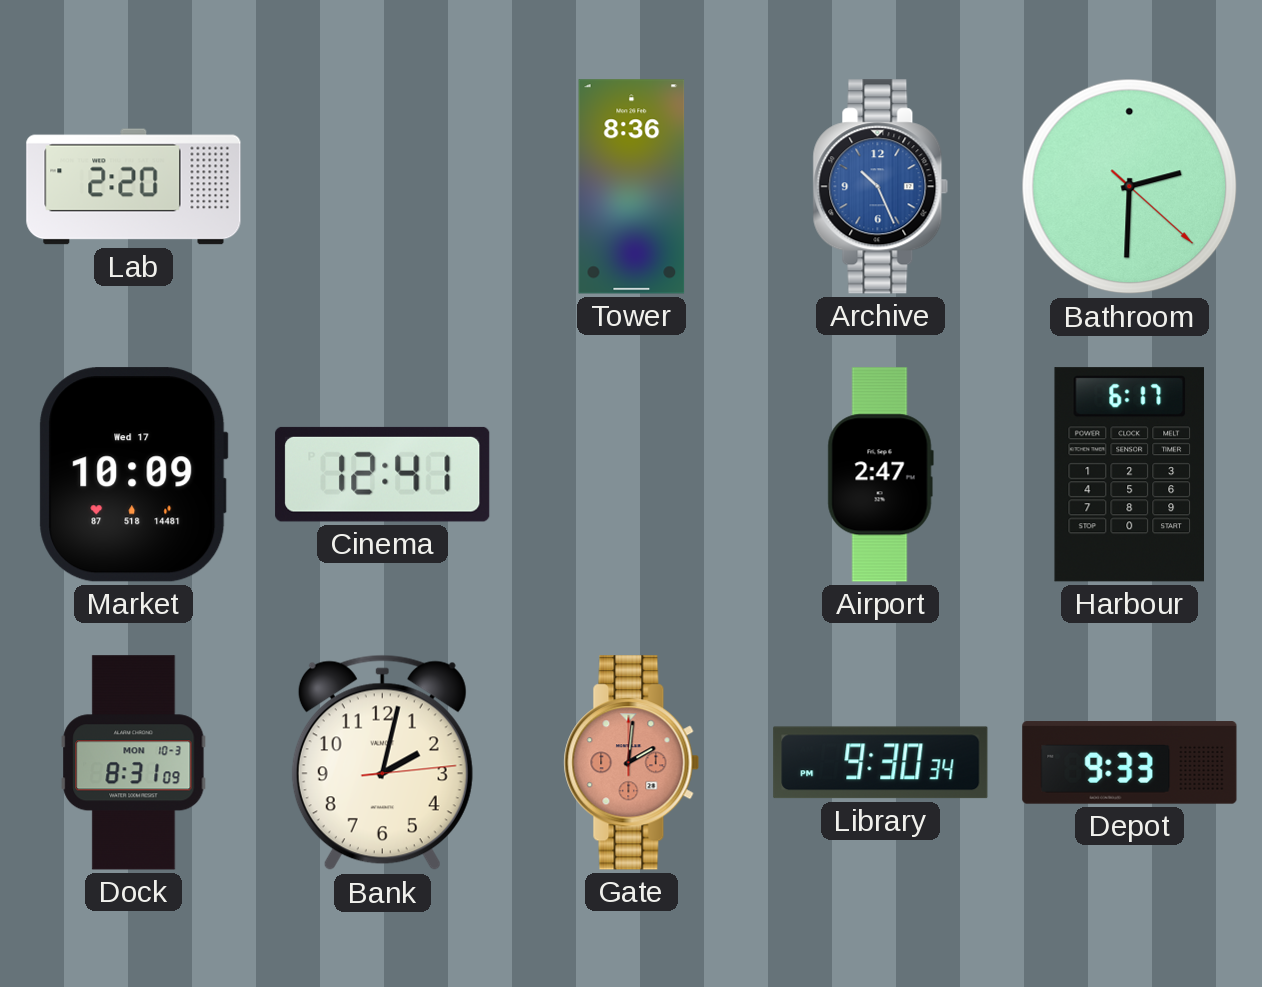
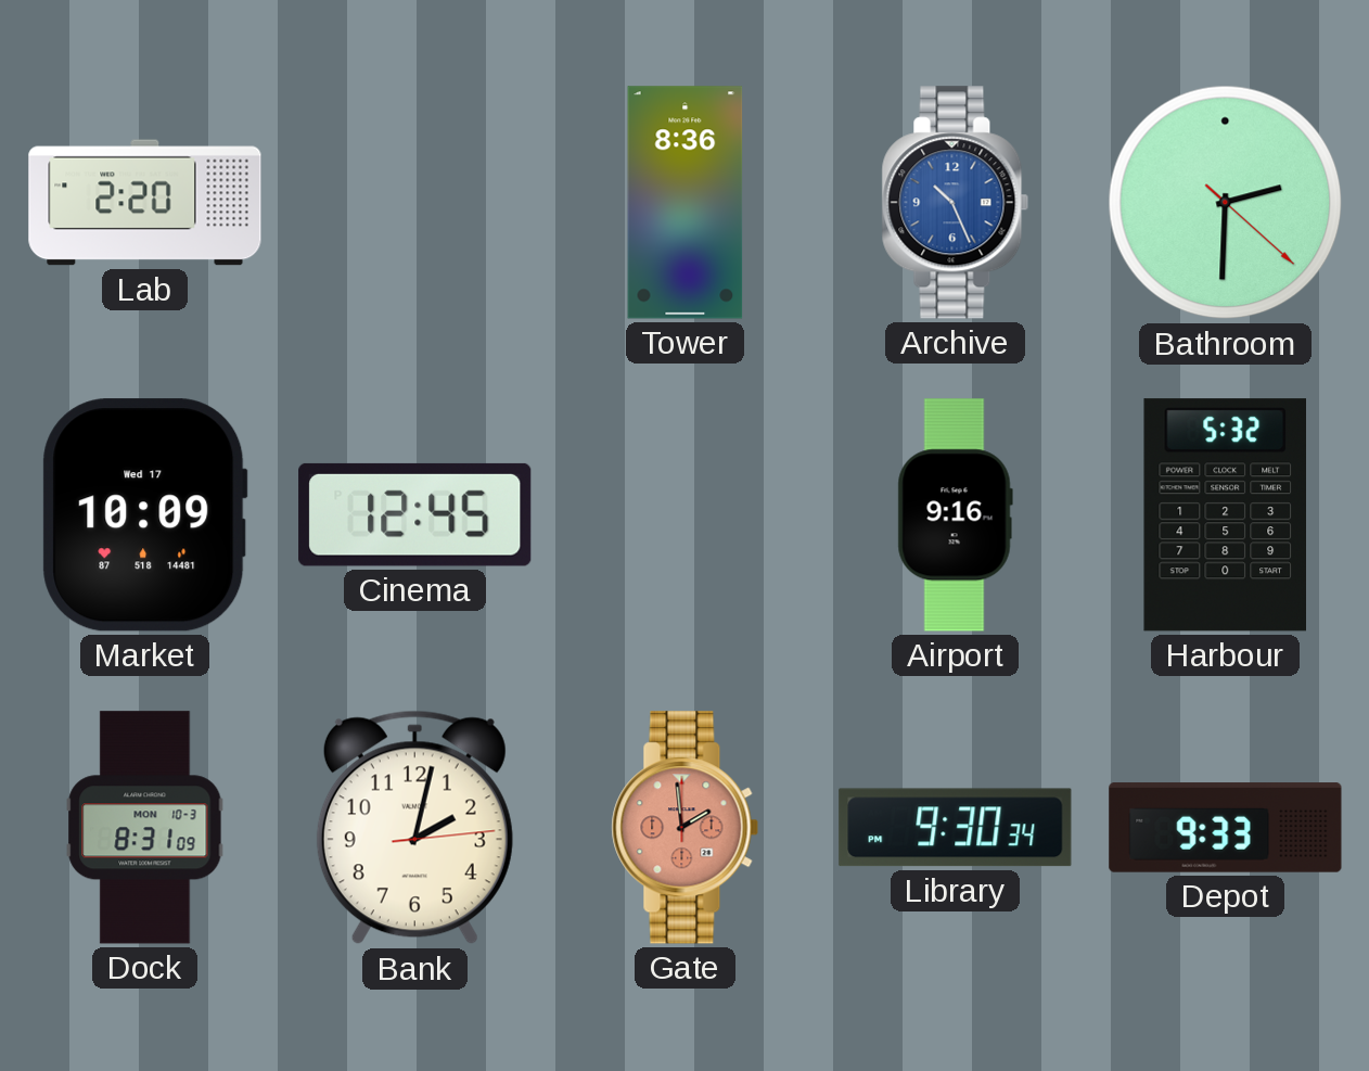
Cinema: 12:41 -> 12:45 (415, 514)
Airport: 2:47 -> 9:16 (955, 515)
Harbour: 6:17 -> 5:32 (1225, 515)
Gate: 2:01 -> 1:59 (686, 828)
